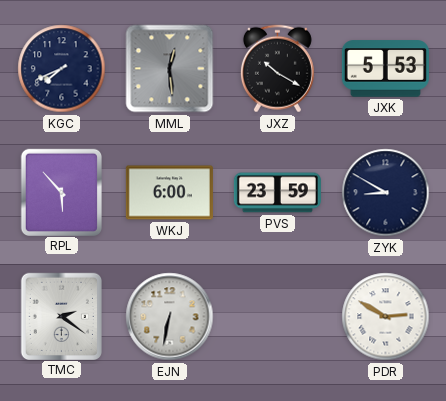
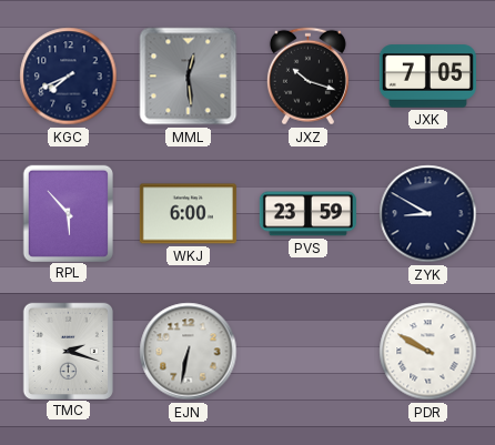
JXZ: 10:20 -> 10:18 (307, 77)
JXK: 5:53 -> 7:05 (427, 77)
TMC: 2:21 -> 2:18 (68, 351)
PDR: 2:50 -> 9:50 (428, 352)
